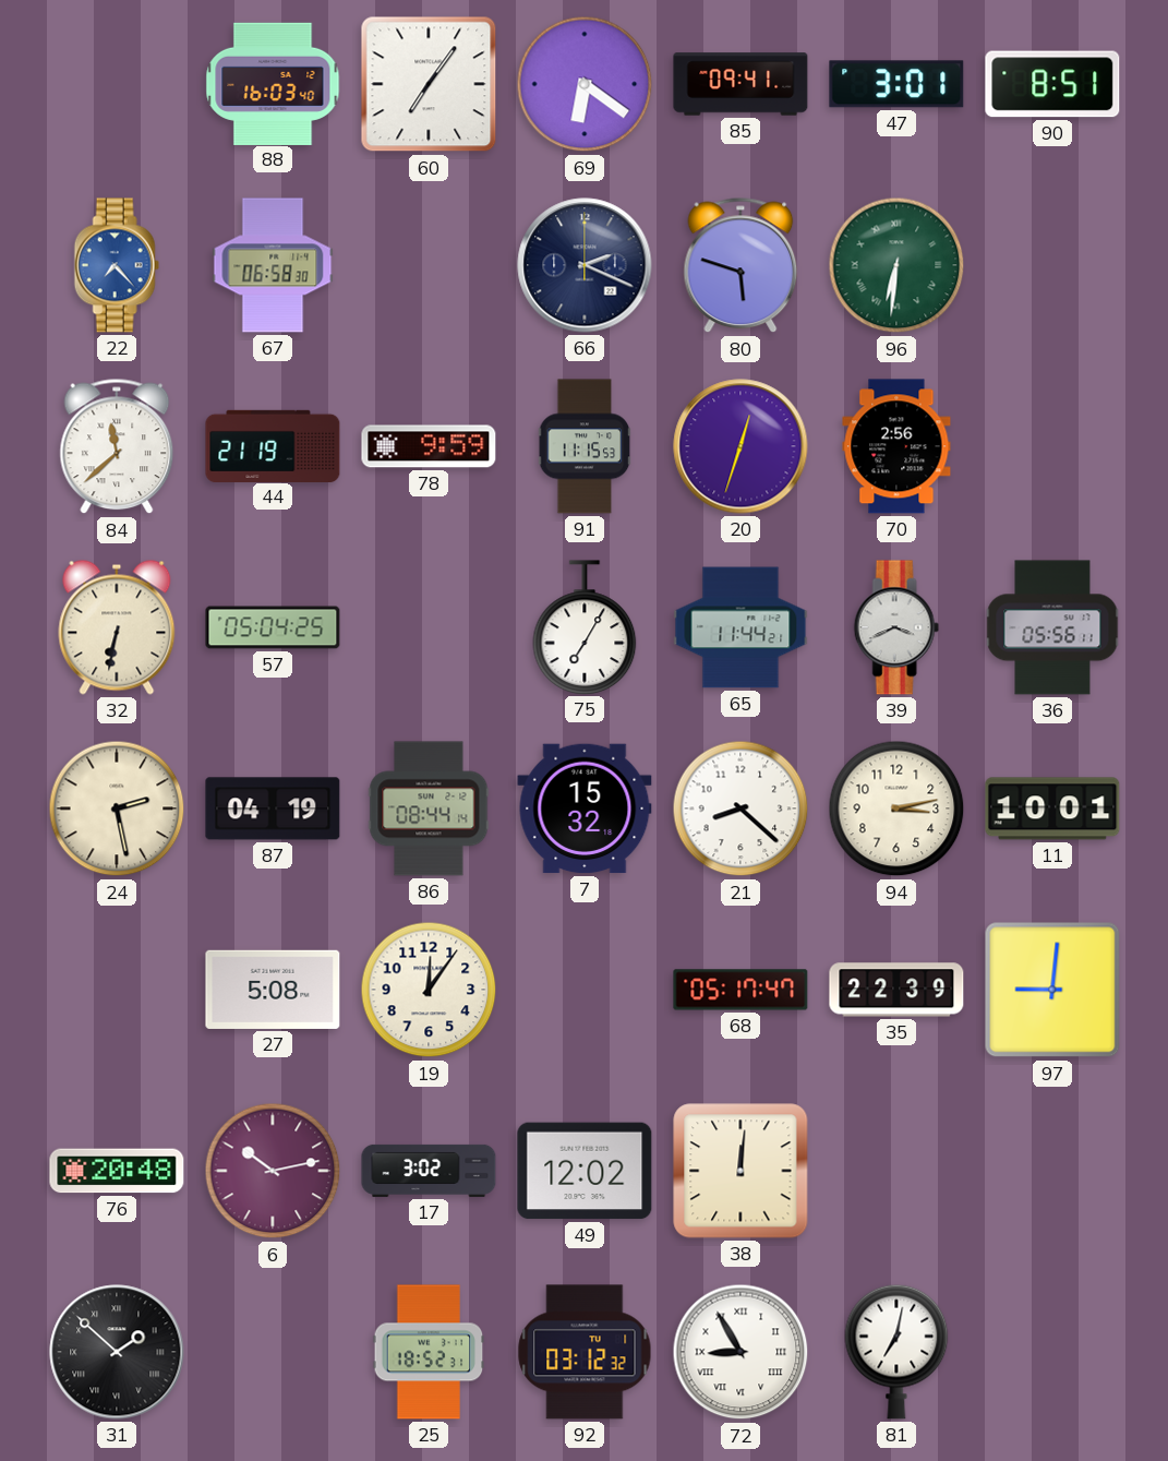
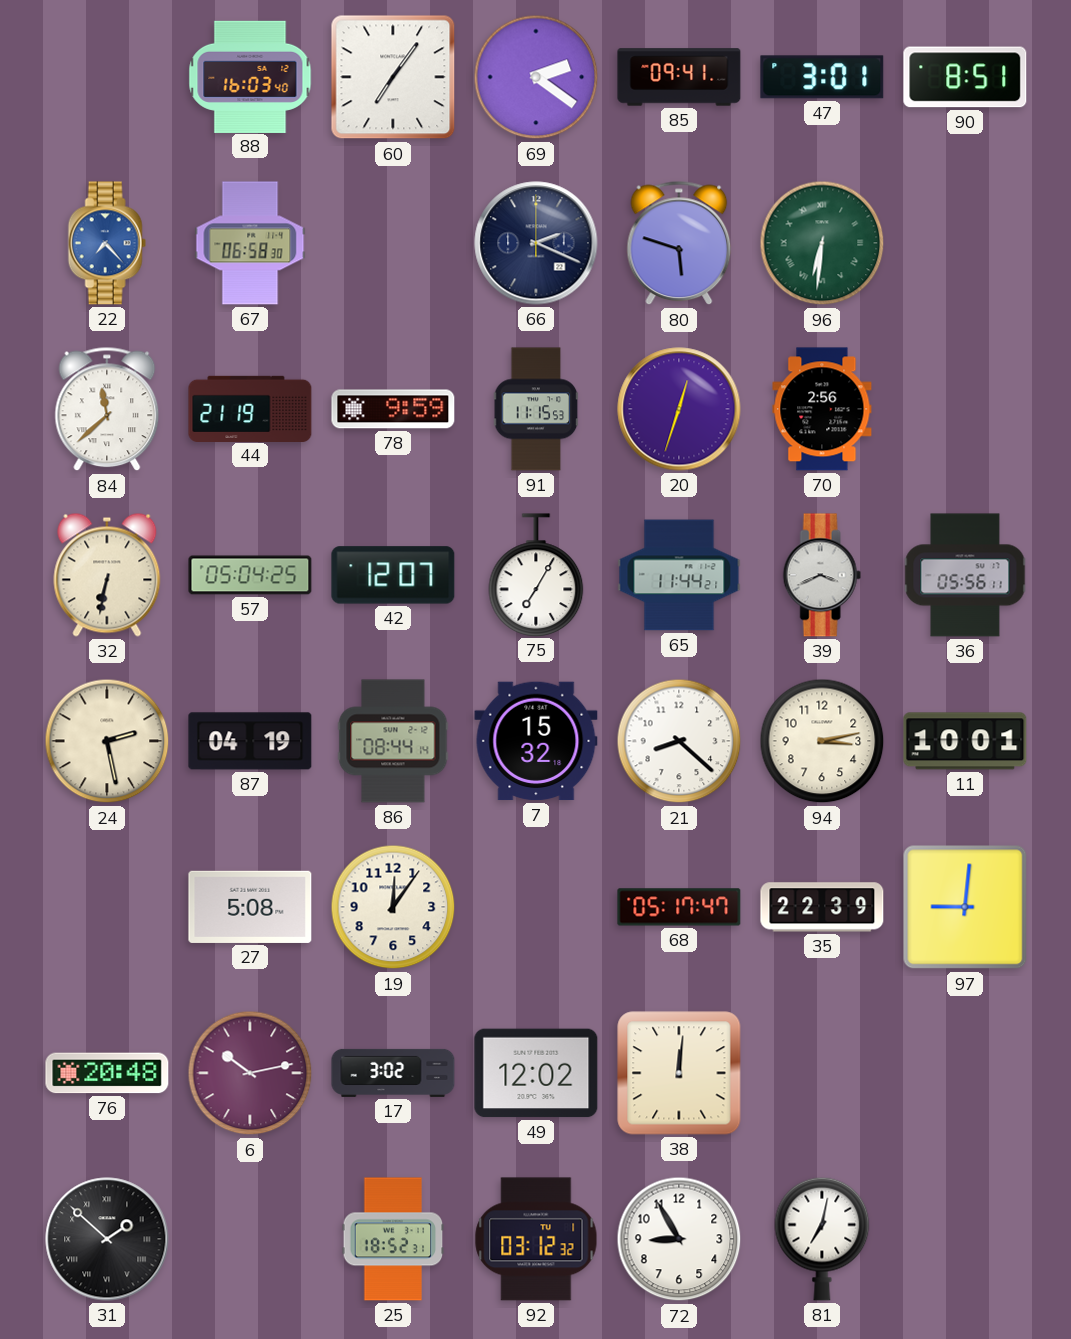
69: 6:21 -> 2:21 (536, 77)
42: none -> 12:07 (393, 575)
72 numerals: Roman -> Arabic (679, 1239)
